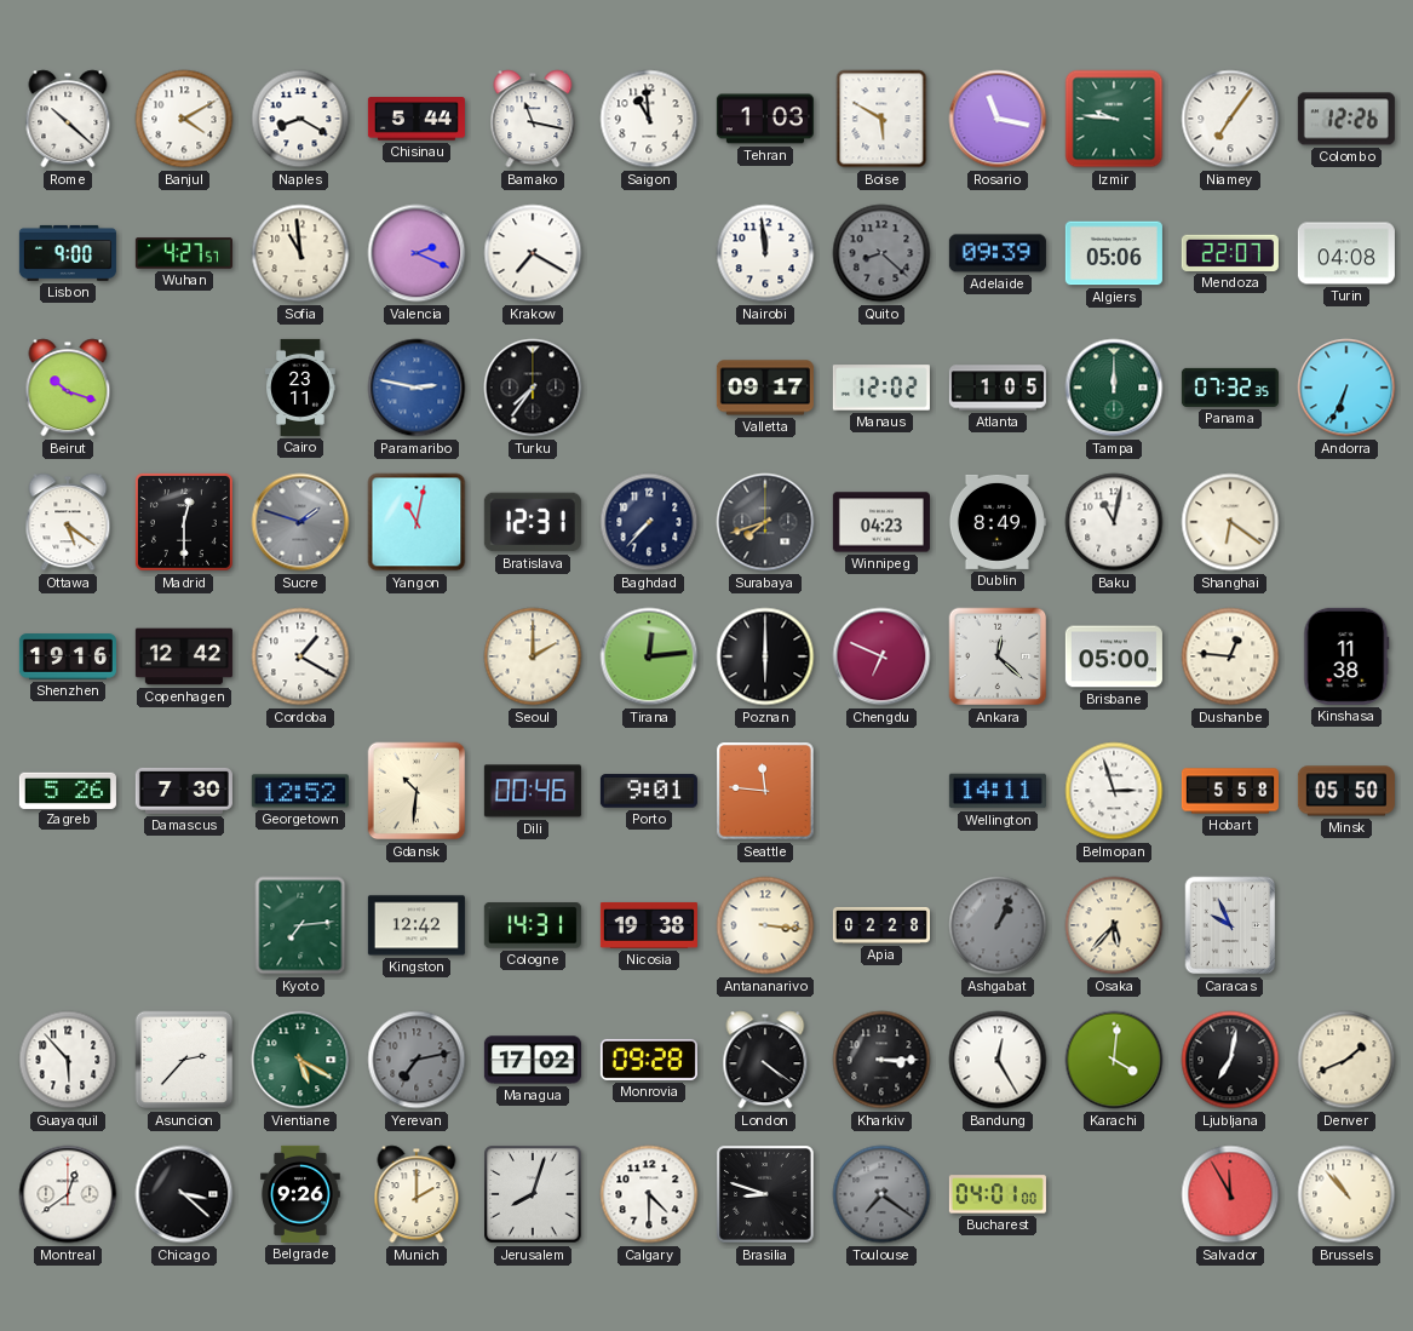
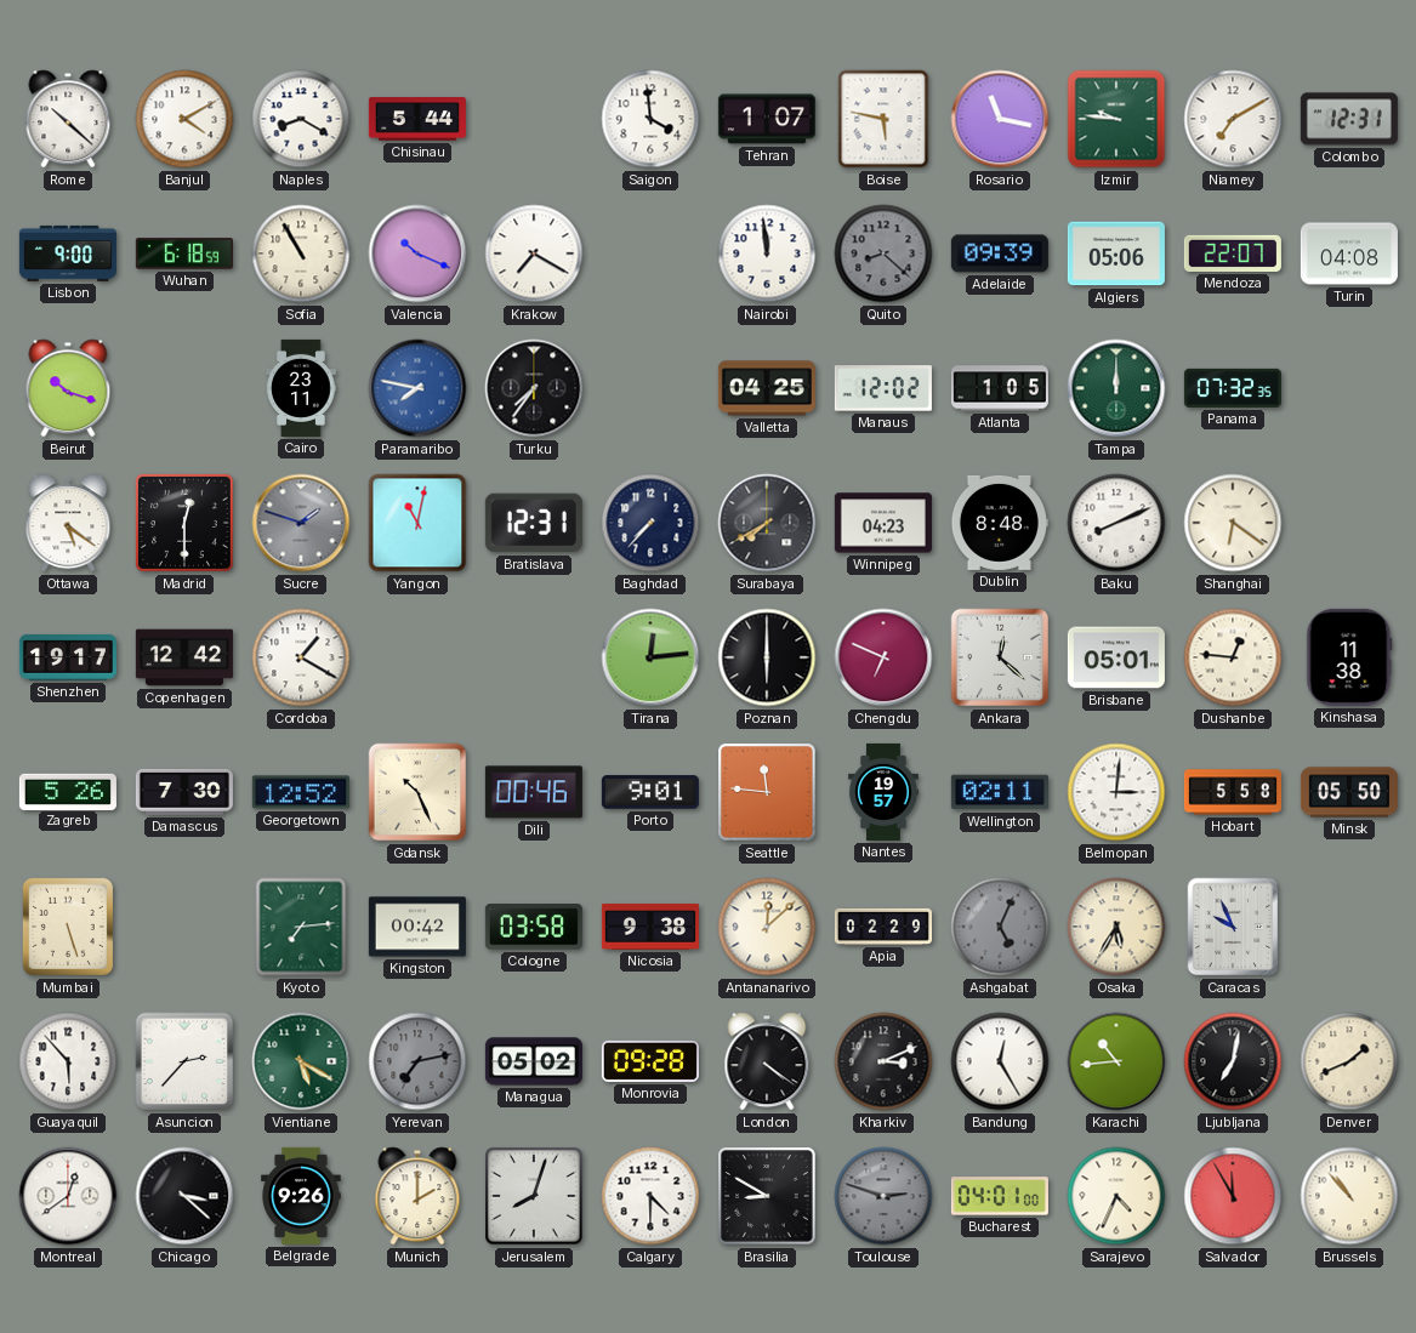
Bamako: 11:17 -> none (533, 119)
Saigon: 10:59 -> 3:59 (650, 119)
Tehran: 1:03 -> 1:07 (767, 119)
Boise: 5:50 -> 5:47 (883, 119)
Niamey: 7:06 -> 7:10 (1233, 119)
Colombo: 12:26 -> 12:31 (1349, 119)
Wuhan: 4:27 -> 6:18 (184, 254)
Sofia: 10:59 -> 10:55 (301, 254)
Valencia: 2:19 -> 10:19 (417, 254)
Paramaribo: 2:47 -> 7:47 (417, 388)
Valletta: 09:17 -> 04:25 (767, 388)
Andorra: 6:34 -> none (1346, 388)
Surabaya: 7:42 -> 7:40 (767, 523)
Dublin: 8:49 -> 8:48 (999, 523)
Baku: 11:02 -> 8:11 (1116, 523)
Shenzhen: 19:16 -> 19:17 (68, 657)
Seoul: 2:00 -> none (533, 656)
Brisbane: 05:00 -> 05:01 (1116, 657)
Gdansk: 10:31 -> 10:26 (417, 792)
Nantes: none -> 19:57 (883, 792)
Wellington: 14:11 -> 02:11 (1000, 792)
Belmopan: 2:57 -> 3:01 (1116, 792)
Mumbai: none -> 5:27 (68, 927)
Kingston: 12:42 -> 00:42 (417, 927)
Cologne: 14:31 -> 03:58 (534, 927)
Nicosia: 19:38 -> 9:38 (650, 927)
Antananarivo: 3:16 -> 12:08 (767, 927)
Apia: 02:28 -> 02:29 (883, 927)
Ashgabat: 1:04 -> 5:04 (1000, 927)
Osaka: 5:37 -> 5:35 (1116, 927)
Managua: 17:02 -> 05:02 (534, 1061)
Kharkiv: 3:15 -> 3:11 (883, 1061)
Karachi: 4:01 -> 10:44 (1116, 1061)
Brasilia: 8:48 -> 8:50 (767, 1196)
Toulouse: 7:21 -> 2:48 (883, 1196)
Sarajevo: none -> 4:34 (1116, 1196)
